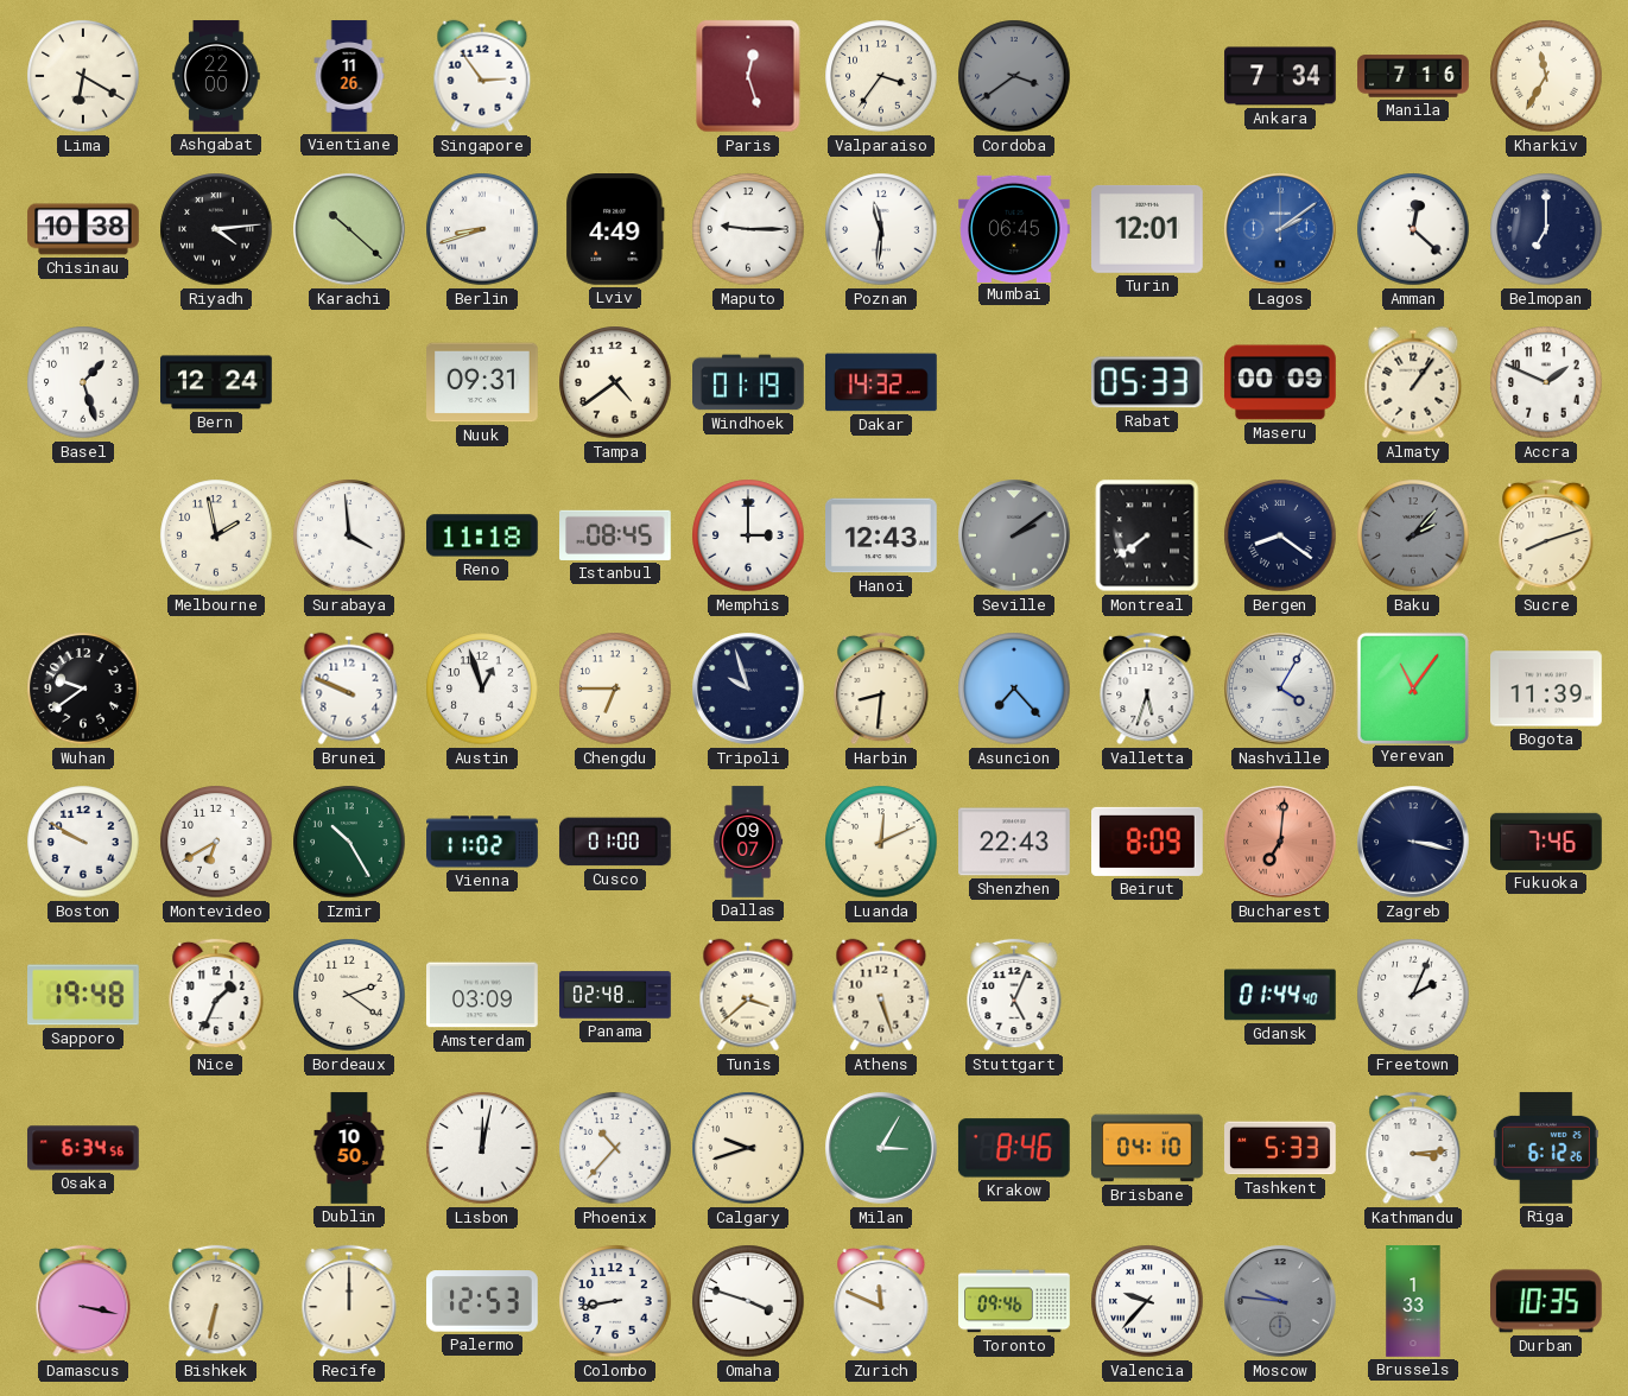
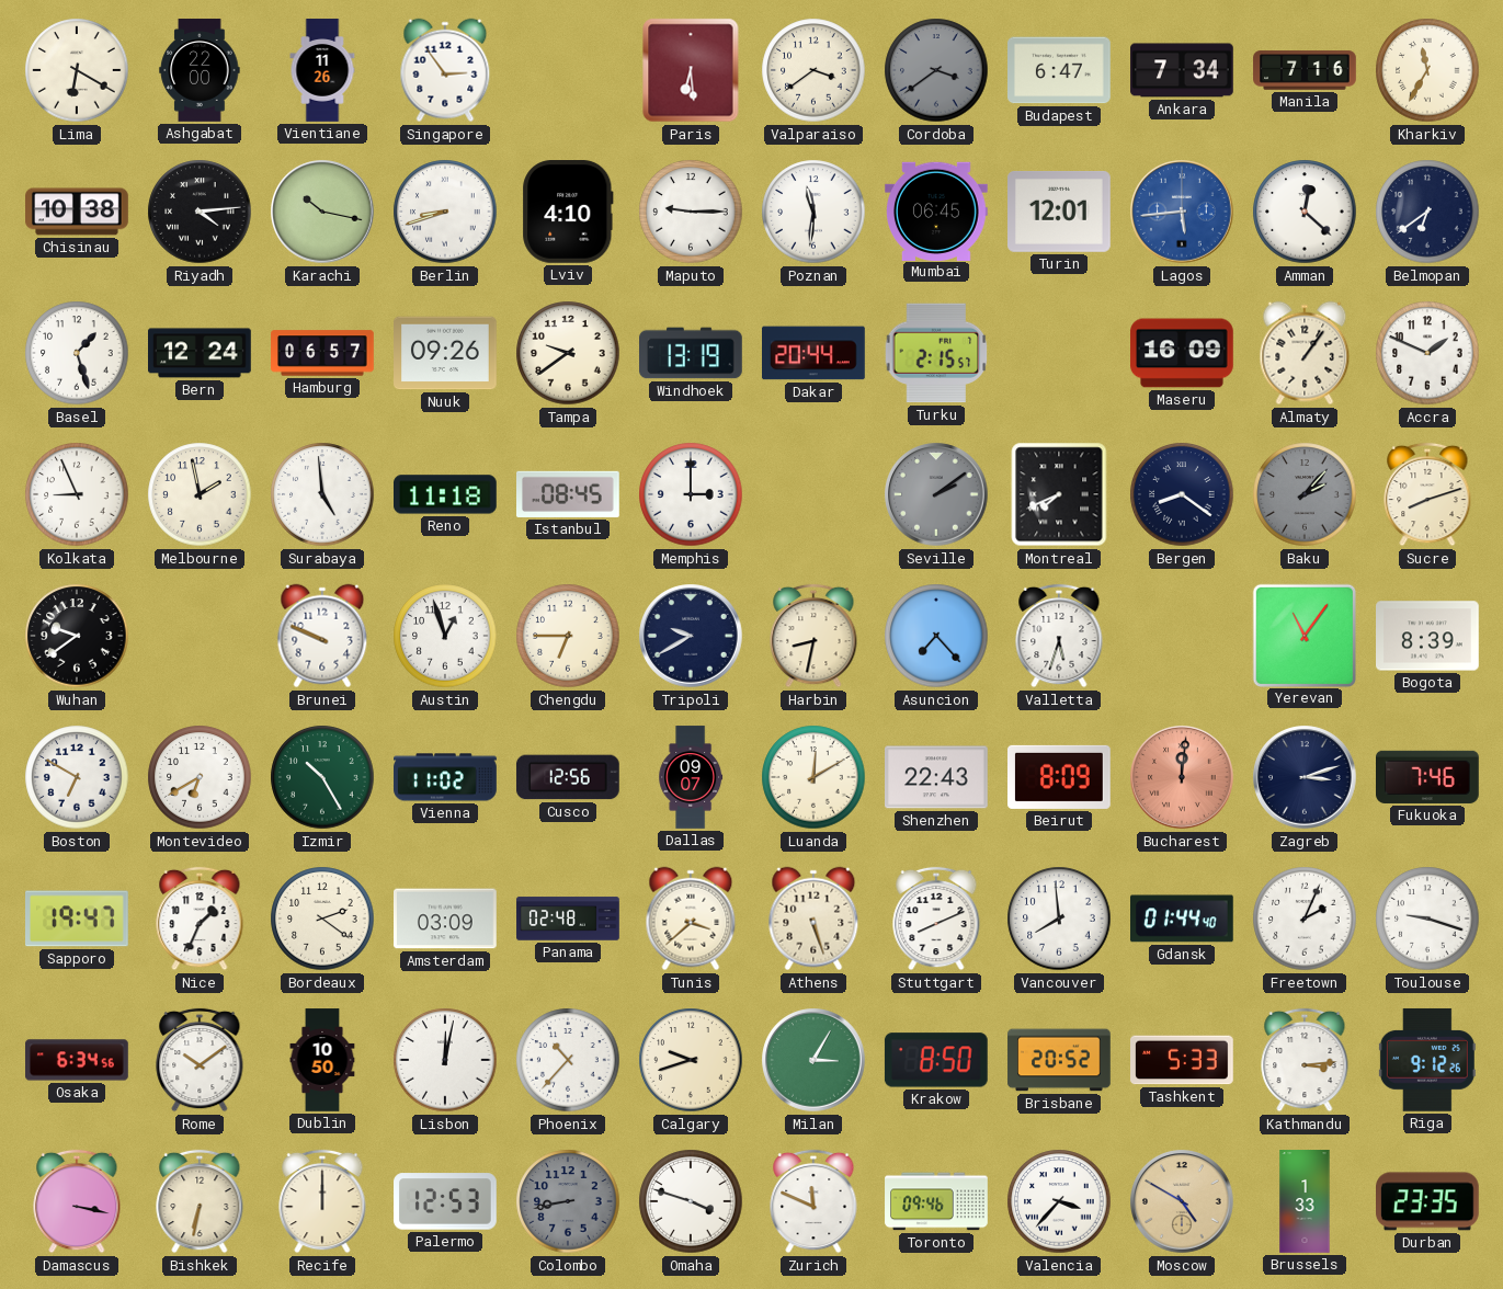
Paris: 12:27 -> 6:29 (691, 70)
Valparaiso: 3:36 -> 3:39 (813, 70)
Budapest: none -> 6:47 (1060, 70)
Karachi: 10:22 -> 10:17 (322, 212)
Lviv: 4:49 -> 4:10 (568, 213)
Lagos: 2:09 -> 5:44 (1182, 212)
Belmopan: 7:00 -> 6:39 (1427, 212)
Hamburg: none -> 06:57 (322, 353)
Nuuk: 09:31 -> 09:26 (446, 353)
Tampa: 4:39 -> 9:39 (568, 353)
Windhoek: 01:19 -> 13:19 (691, 353)
Dakar: 14:32 -> 20:44 (815, 353)
Turku: none -> 2:15 (936, 353)
Rabat: 05:33 -> none (1147, 382)
Maseru: 00:09 -> 16:09 (1182, 353)
Kolkata: none -> 8:56 (77, 494)
Surabaya: 3:59 -> 4:59 (322, 494)
Hanoi: 12:43 -> none (882, 535)
Montreal: 7:39 -> 7:41 (1059, 494)
Tripoli: 9:57 -> 9:40 (691, 636)
Harbin: 8:31 -> 8:32 (813, 636)
Nashville: 4:05 -> none (1280, 689)
Bogota: 11:39 -> 8:39 (1428, 636)
Boston: 9:50 -> 6:50 (77, 777)
Cusco: 01:00 -> 12:56 (568, 777)
Luanda: 12:11 -> 12:10 (813, 777)
Bucharest: 7:01 -> 12:01 (1182, 777)
Zagreb: 3:17 -> 3:12 (1305, 777)
Sapporo: 19:48 -> 19:47 (78, 919)
Stuttgart: 5:04 -> 8:11 (936, 919)
Vancouver: none -> 7:59 (1059, 919)
Toulouse: none -> 9:18 (1427, 919)
Rome: none -> 10:09 (200, 1060)
Krakow: 8:46 -> 8:50 (936, 1060)
Brisbane: 04:10 -> 20:52 (1059, 1060)
Riga: 6:12 -> 9:12 (1427, 1060)
Colombo dial: white -> grey (568, 1201)
Valencia: 9:37 -> 3:37 (1059, 1201)
Moscow: 9:46 -> 4:50 (1182, 1201)
Moscow dial: grey -> champagne (1182, 1201)
Durban: 10:35 -> 23:35 (1428, 1201)
